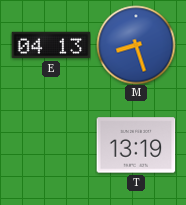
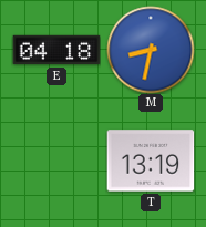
E: 04:13 -> 04:18 (56, 50)
M: 8:27 -> 8:32 (151, 50)
